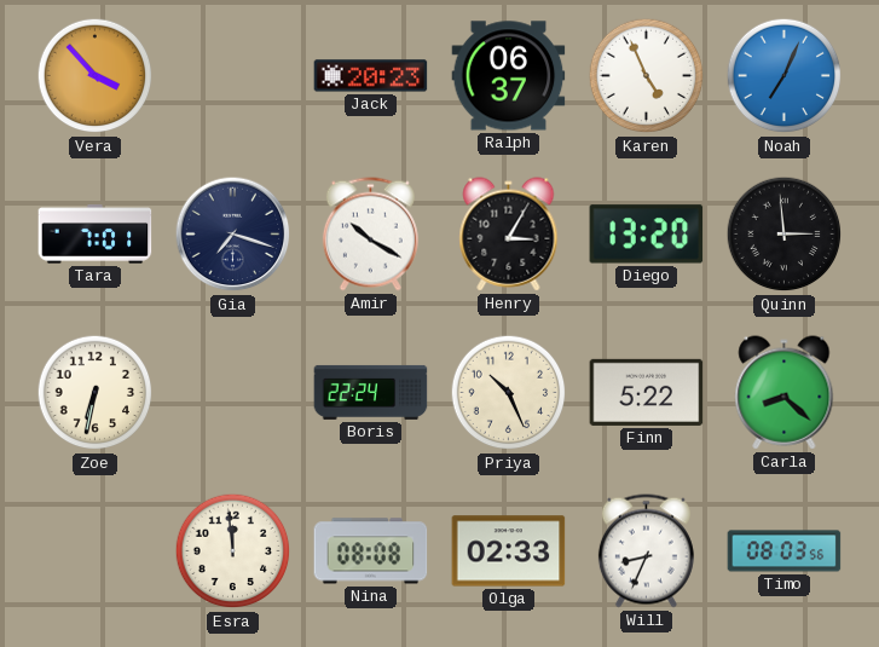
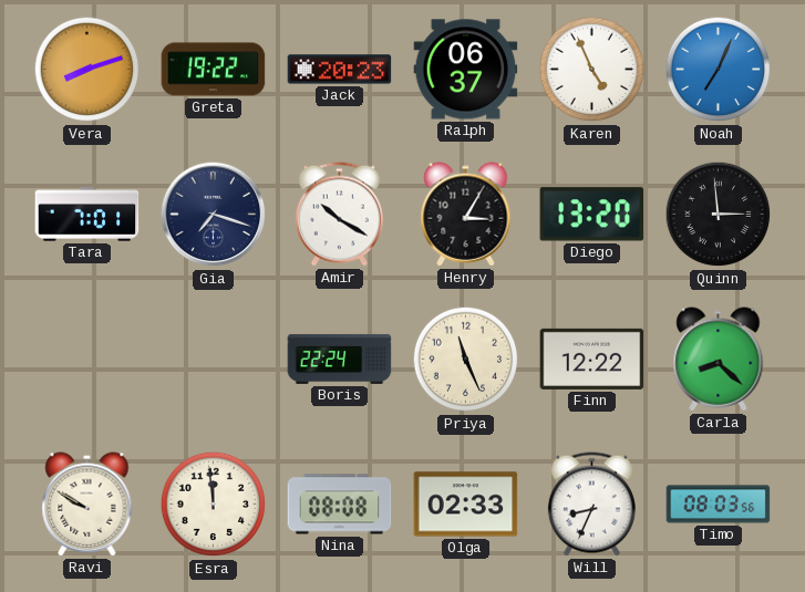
Vera: 3:53 -> 8:12 (87, 70)
Greta: none -> 19:22 (214, 70)
Zoe: 6:32 -> none (96, 393)
Priya: 10:26 -> 11:26 (466, 360)
Finn: 5:22 -> 12:22 (592, 359)
Ravi: none -> 9:50 (87, 505)
